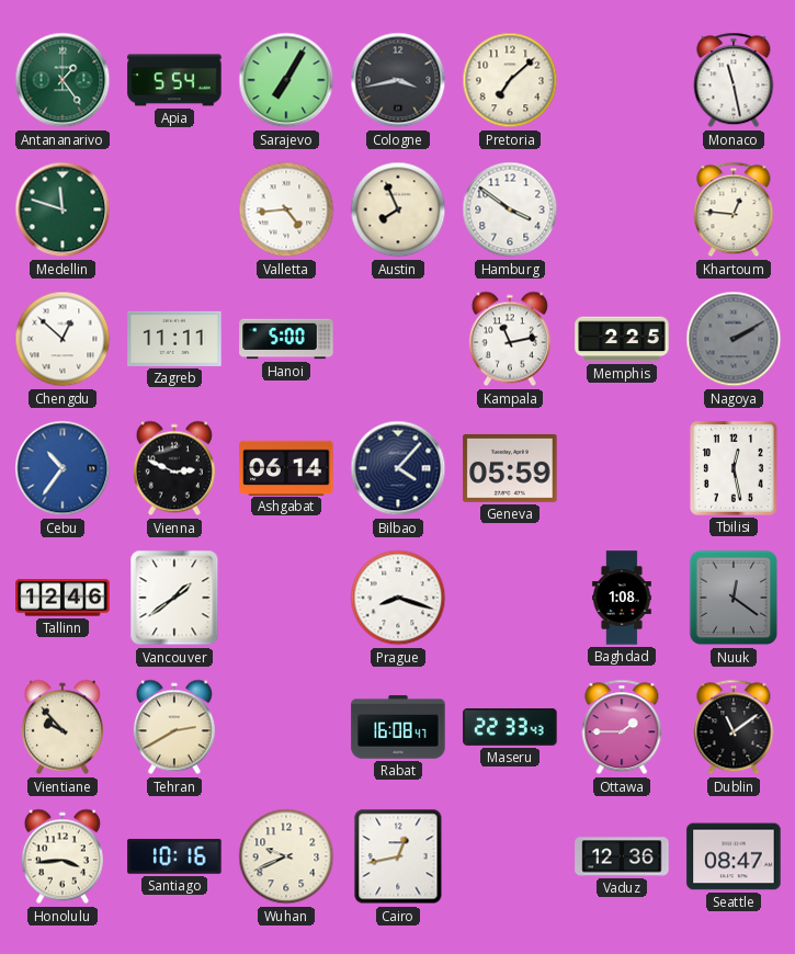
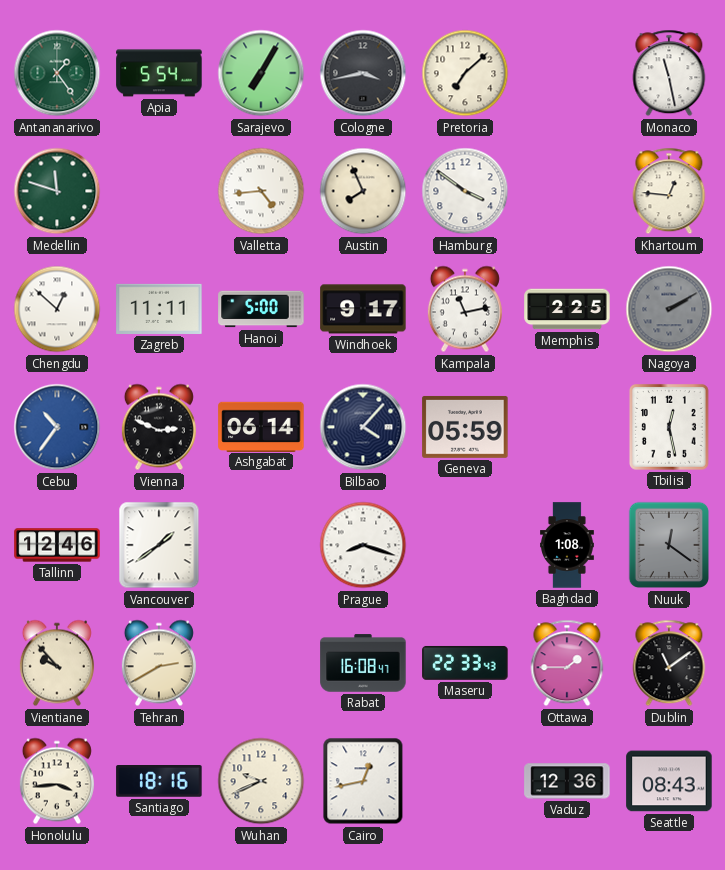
Windhoek: none -> 9:17 (363, 309)
Santiago: 10:16 -> 18:16 (159, 782)
Seattle: 08:47 -> 08:43 (669, 781)
